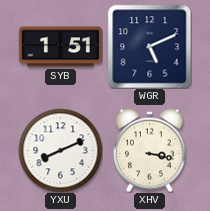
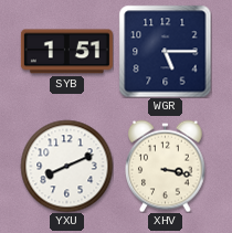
WGR: 5:11 -> 5:15 (165, 51)
